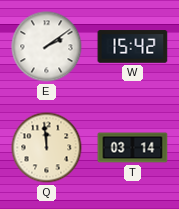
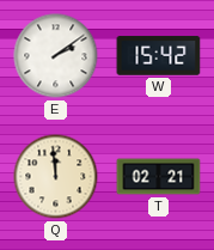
T: 03:14 -> 02:21 (159, 177)
